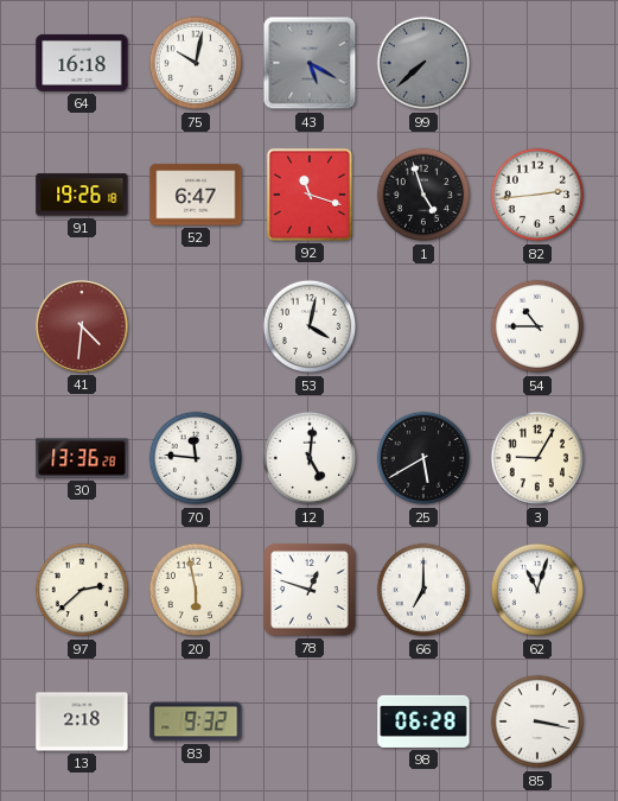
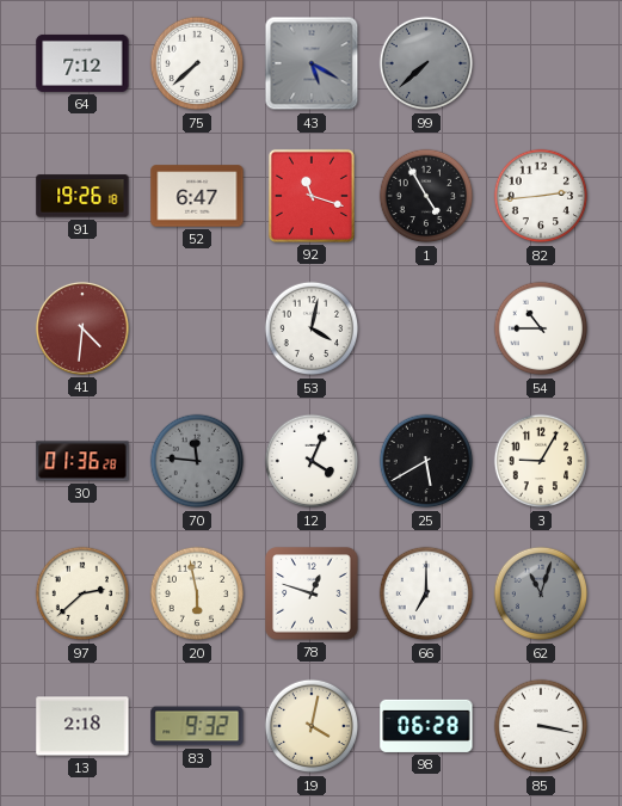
64: 16:18 -> 7:12 (82, 63)
75: 10:02 -> 7:38 (197, 63)
1: 4:57 -> 4:55 (426, 196)
30: 13:36 -> 01:36 (82, 461)
70 dial: white -> grey (197, 461)
12: 5:01 -> 4:04 (312, 461)
62 dial: white -> grey (541, 593)
19: none -> 4:02 (312, 726)
